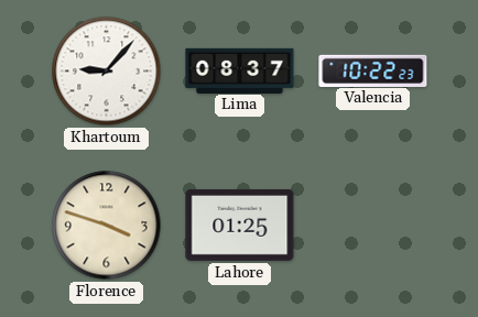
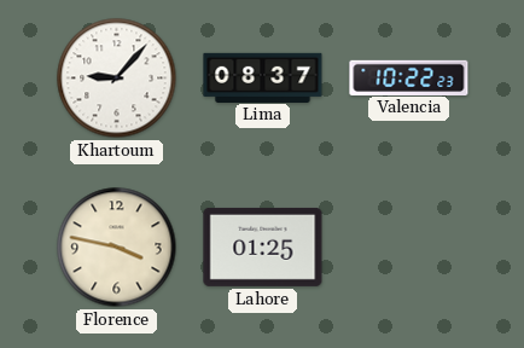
Florence: 3:48 -> 3:47 (117, 248)
